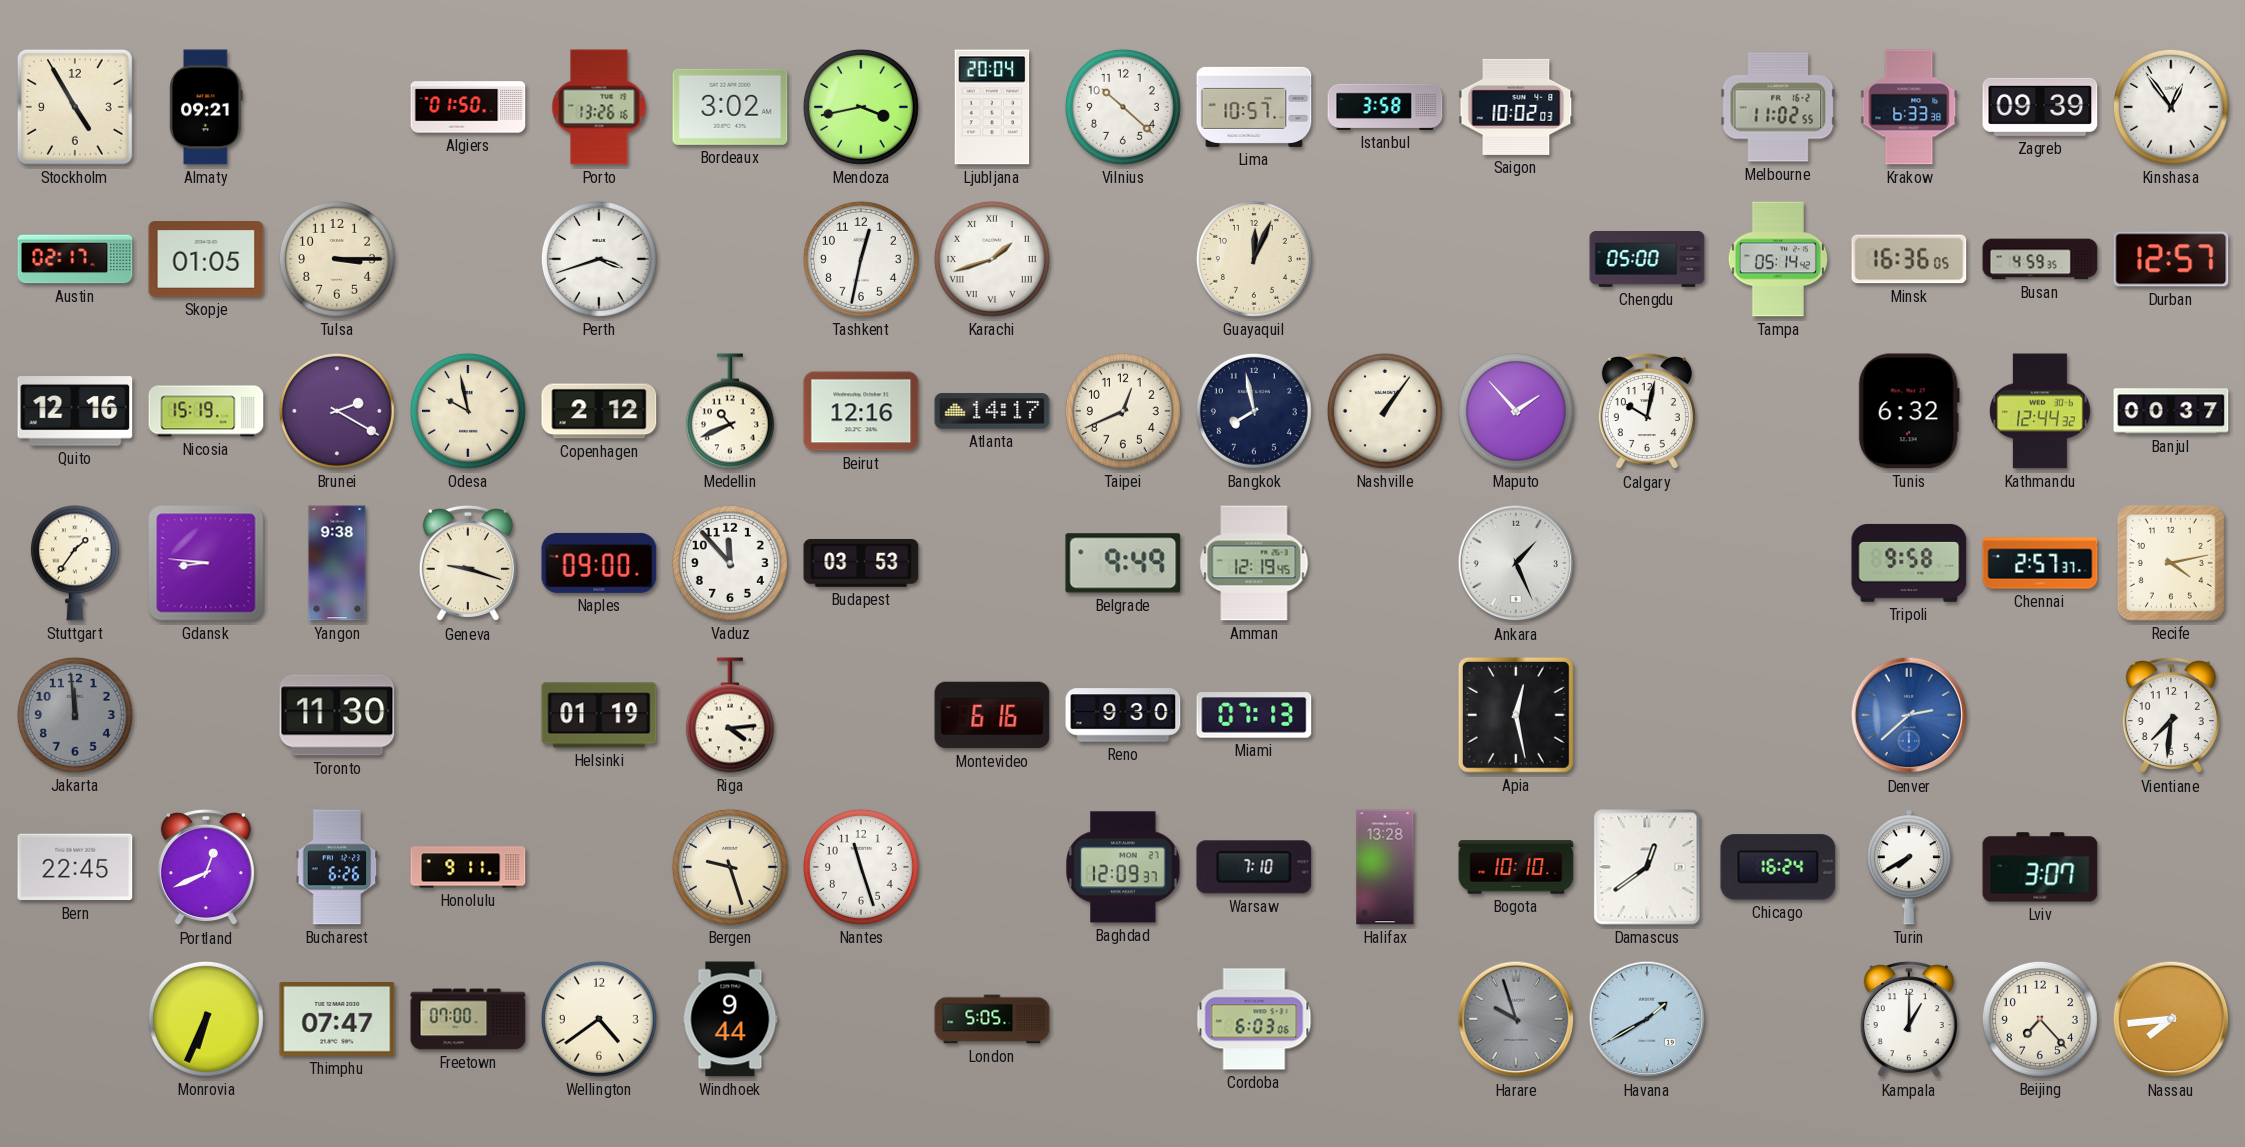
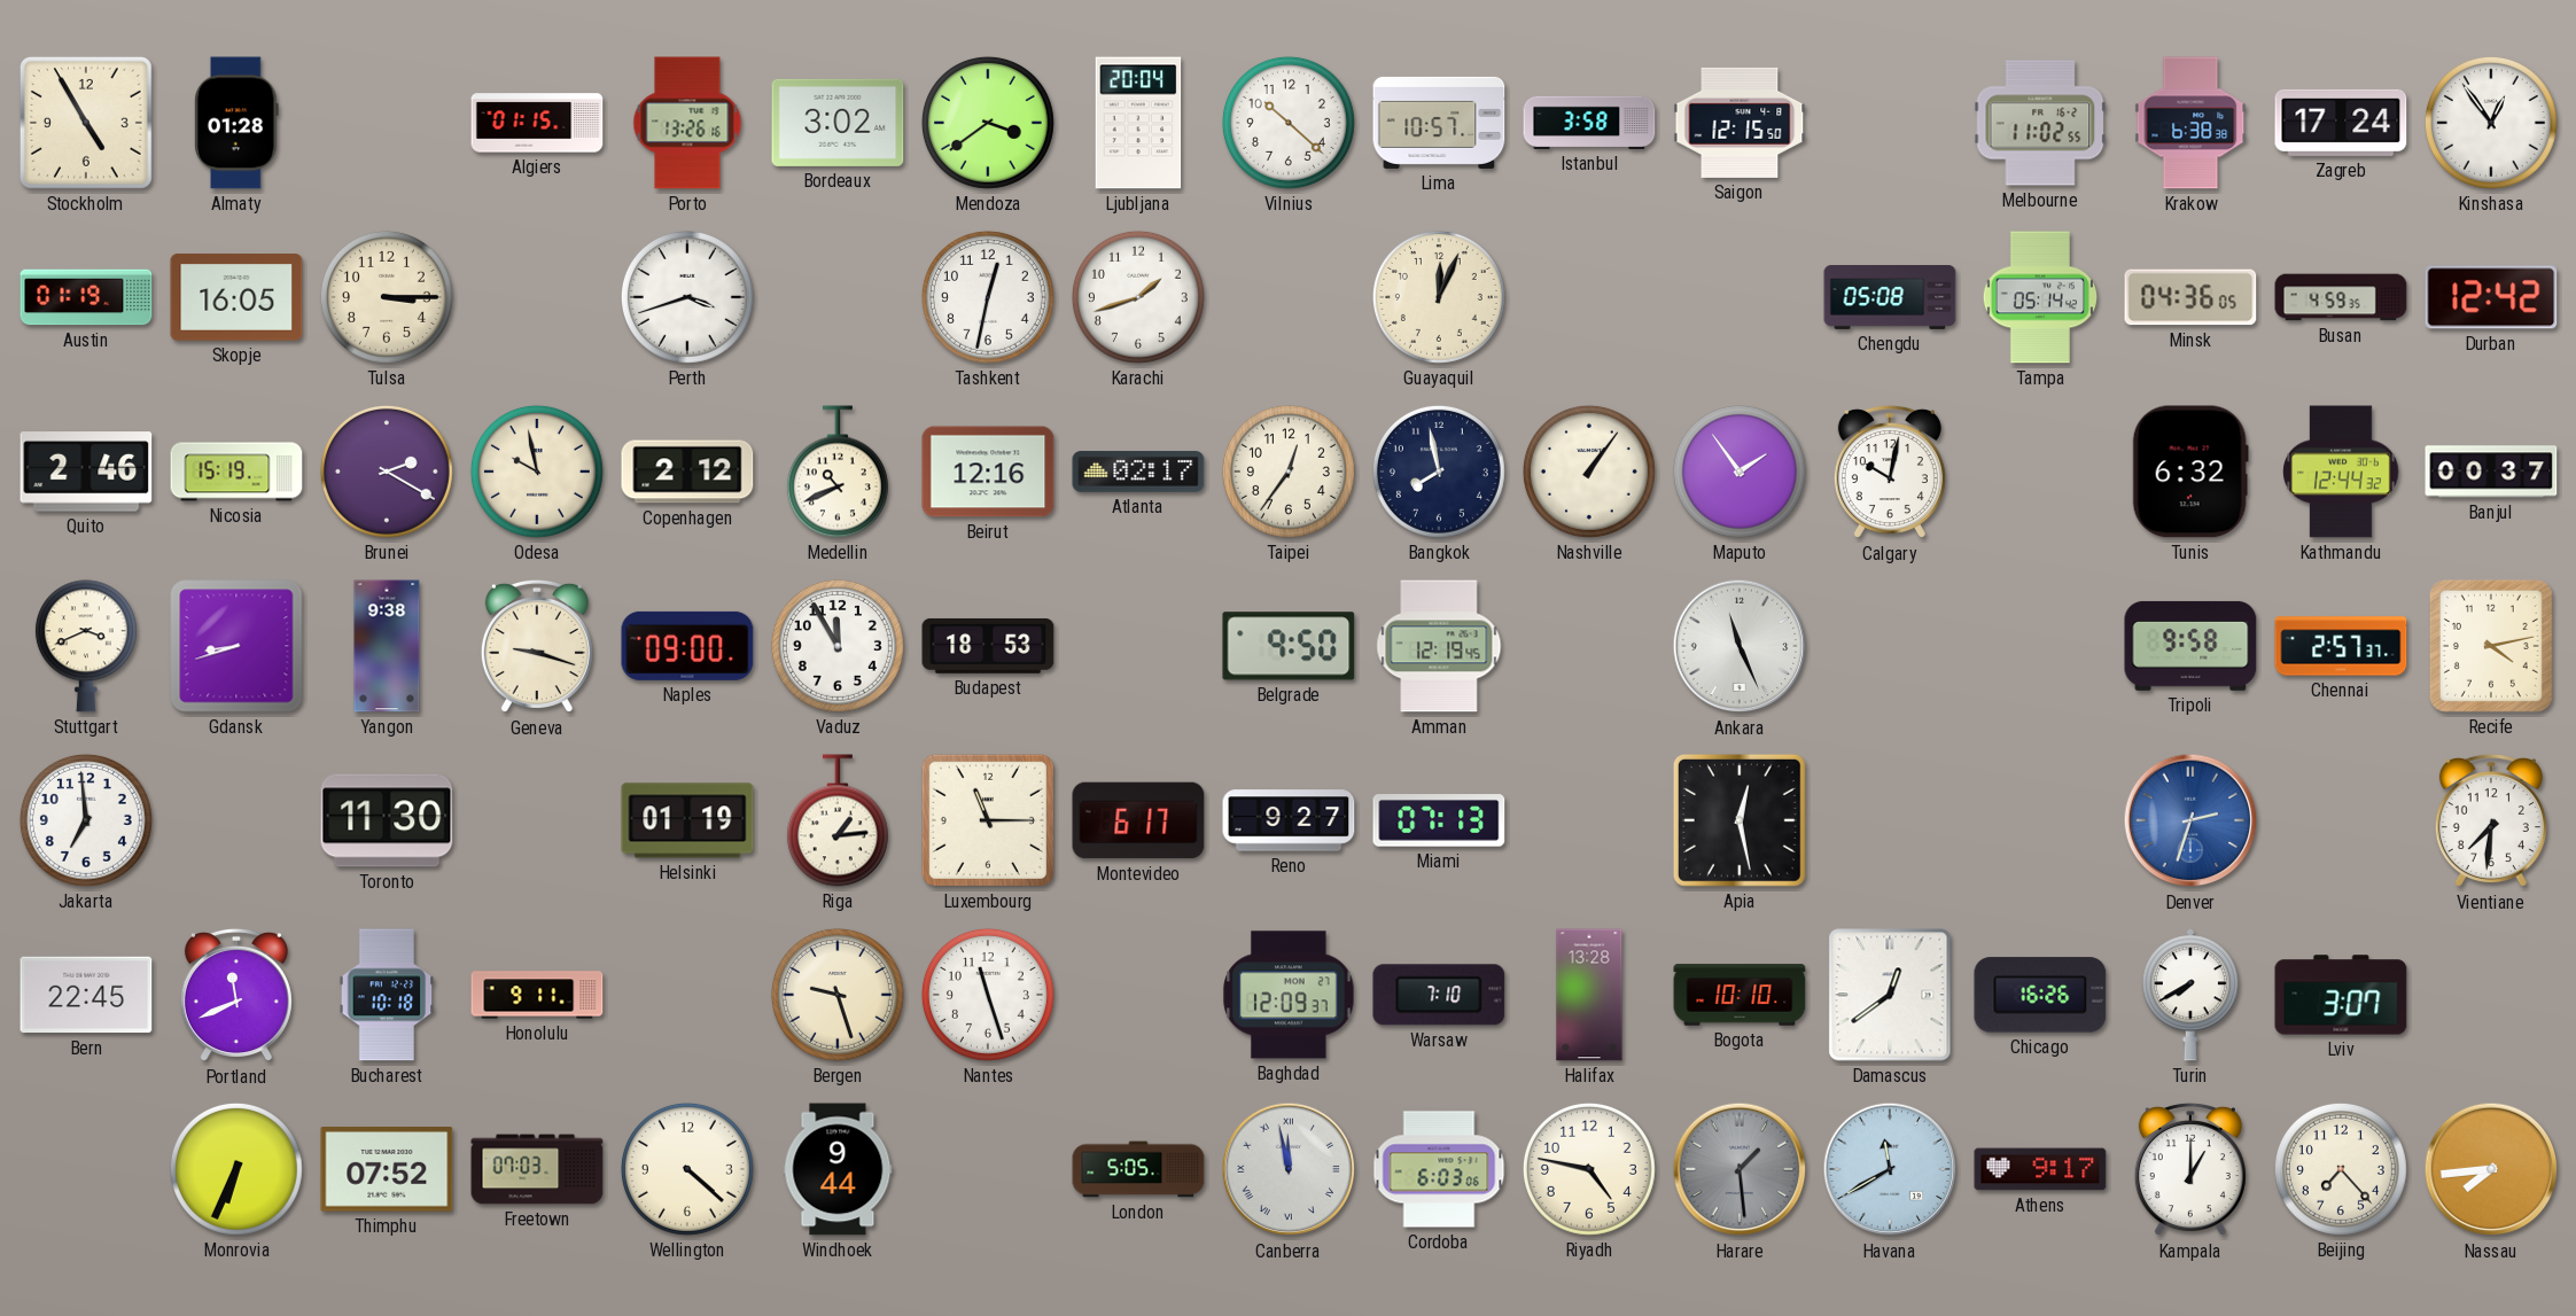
Almaty: 09:21 -> 01:28 (236, 123)
Algiers: 01:50 -> 01:15 (537, 123)
Mendoza: 3:43 -> 3:39 (988, 123)
Saigon: 10:02 -> 12:15 (1740, 123)
Krakow: 6:33 -> 6:38 (2190, 123)
Zagreb: 09:39 -> 17:24 (2341, 123)
Austin: 02:17 -> 01:19 (86, 297)
Skopje: 01:05 -> 16:05 (236, 297)
Karachi numerals: Roman -> Arabic (1138, 297)
Chengdu: 05:00 -> 05:08 (1890, 298)
Minsk: 16:36 -> 04:36 (2190, 297)
Durban: 12:57 -> 12:42 (2491, 297)
Quito: 12:16 -> 2:46 (86, 472)
Atlanta: 14:17 -> 02:17 (1138, 472)
Taipei: 12:41 -> 12:36 (1289, 472)
Maputo: 1:53 -> 1:54 (1740, 472)
Stuttgart: 1:36 -> 3:41 (86, 646)
Gdansk: 8:46 -> 8:42 (236, 646)
Vaduz: 11:53 -> 11:55 (838, 646)
Budapest: 03:53 -> 18:53 (988, 646)
Belgrade: 9:49 -> 9:50 (1289, 646)
Ankara: 1:26 -> 11:26 (1740, 646)
Jakarta: 11:59 -> 6:59 (86, 820)
Jakarta dial: grey -> white (86, 820)
Riga: 4:14 -> 1:14 (838, 820)
Luxembourg: none -> 11:15 (988, 820)
Montevideo: 6:16 -> 6:17 (1138, 820)
Reno: 9:30 -> 9:27 (1289, 820)
Denver: 2:38 -> 2:33 (2190, 820)
Portland: 12:41 -> 11:41 (236, 995)
Bucharest: 6:26 -> 10:18 (387, 995)
Chicago: 16:24 -> 16:26 (2040, 995)
Thimphu: 07:47 -> 07:52 (387, 1170)
Freetown: 07:00 -> 07:03 (537, 1169)
Wellington: 4:39 -> 4:22 (687, 1169)
Canberra: none -> 11:58 (1289, 1169)
Riyadh: none -> 4:47 (1589, 1169)
Harare: 9:57 -> 1:29 (1740, 1169)
Havana: 1:40 -> 11:40 (1890, 1169)
Athens: none -> 9:17 (2040, 1169)
